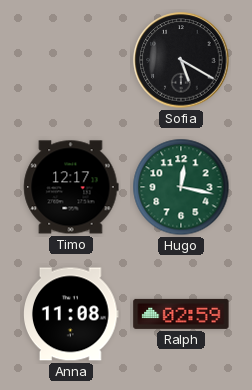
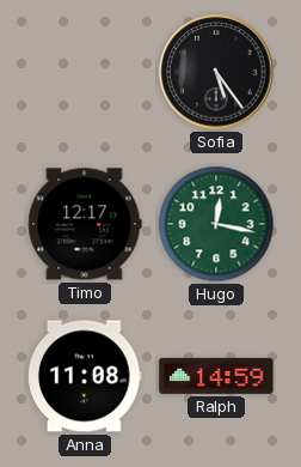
Sofia: 5:20 -> 5:24 (216, 72)
Ralph: 02:59 -> 14:59 (216, 376)
